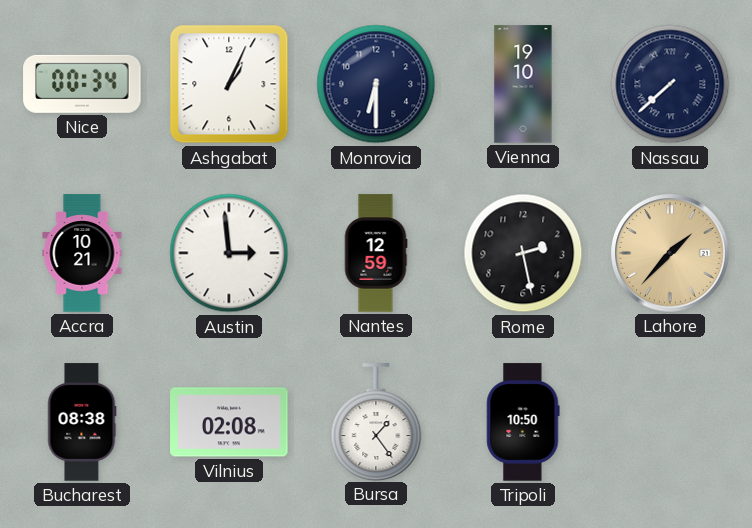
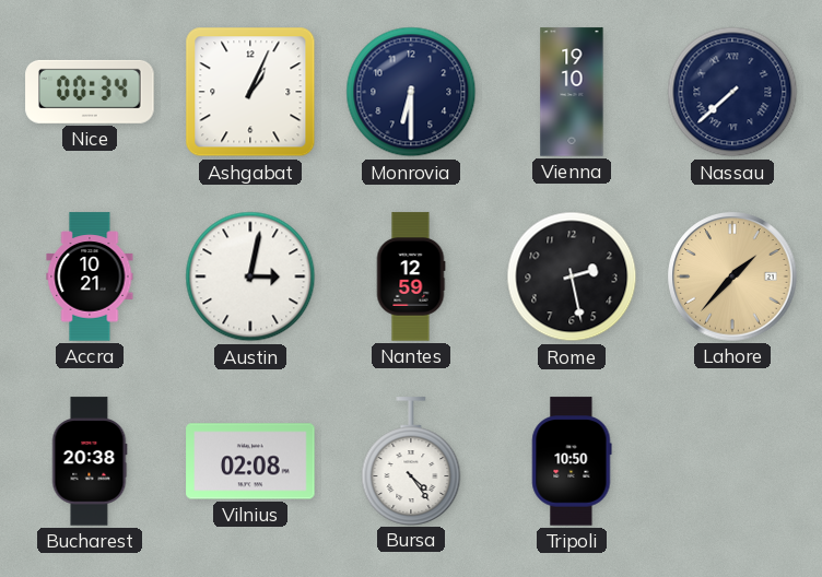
Austin: 2:59 -> 3:02 (250, 276)
Bucharest: 08:38 -> 20:38 (90, 461)
Bursa: 1:24 -> 4:24 (411, 461)
